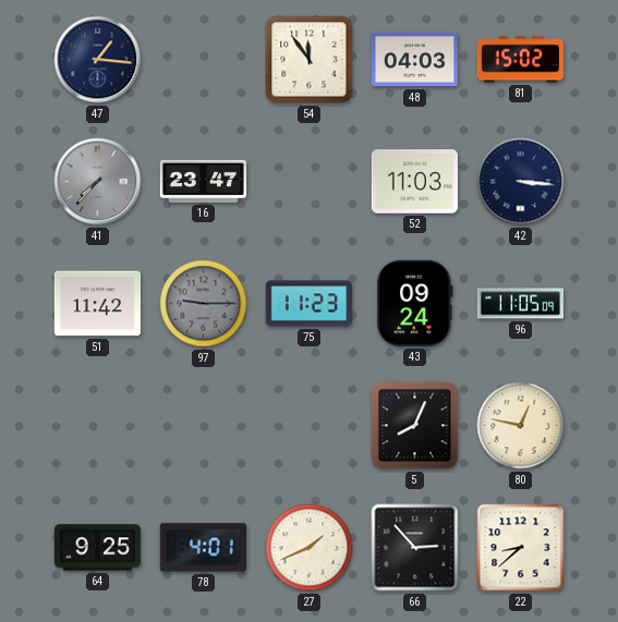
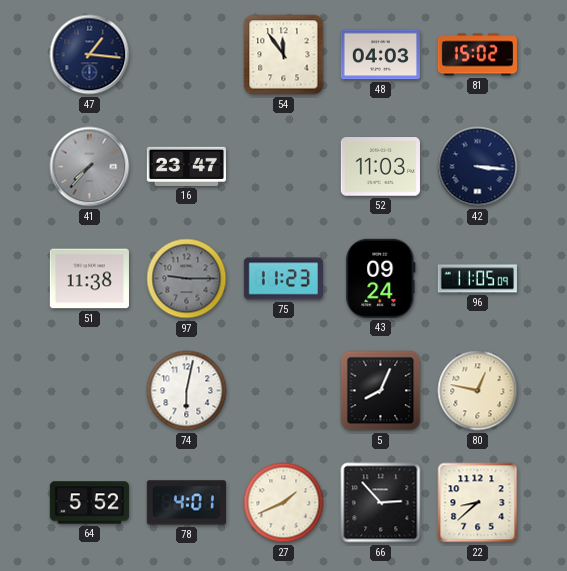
51: 11:42 -> 11:38 (89, 279)
74: none -> 6:02 (187, 391)
64: 9:25 -> 5:52 (89, 503)
